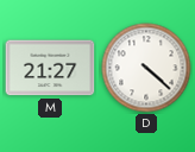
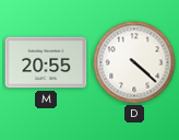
M: 21:27 -> 20:55 (46, 62)
